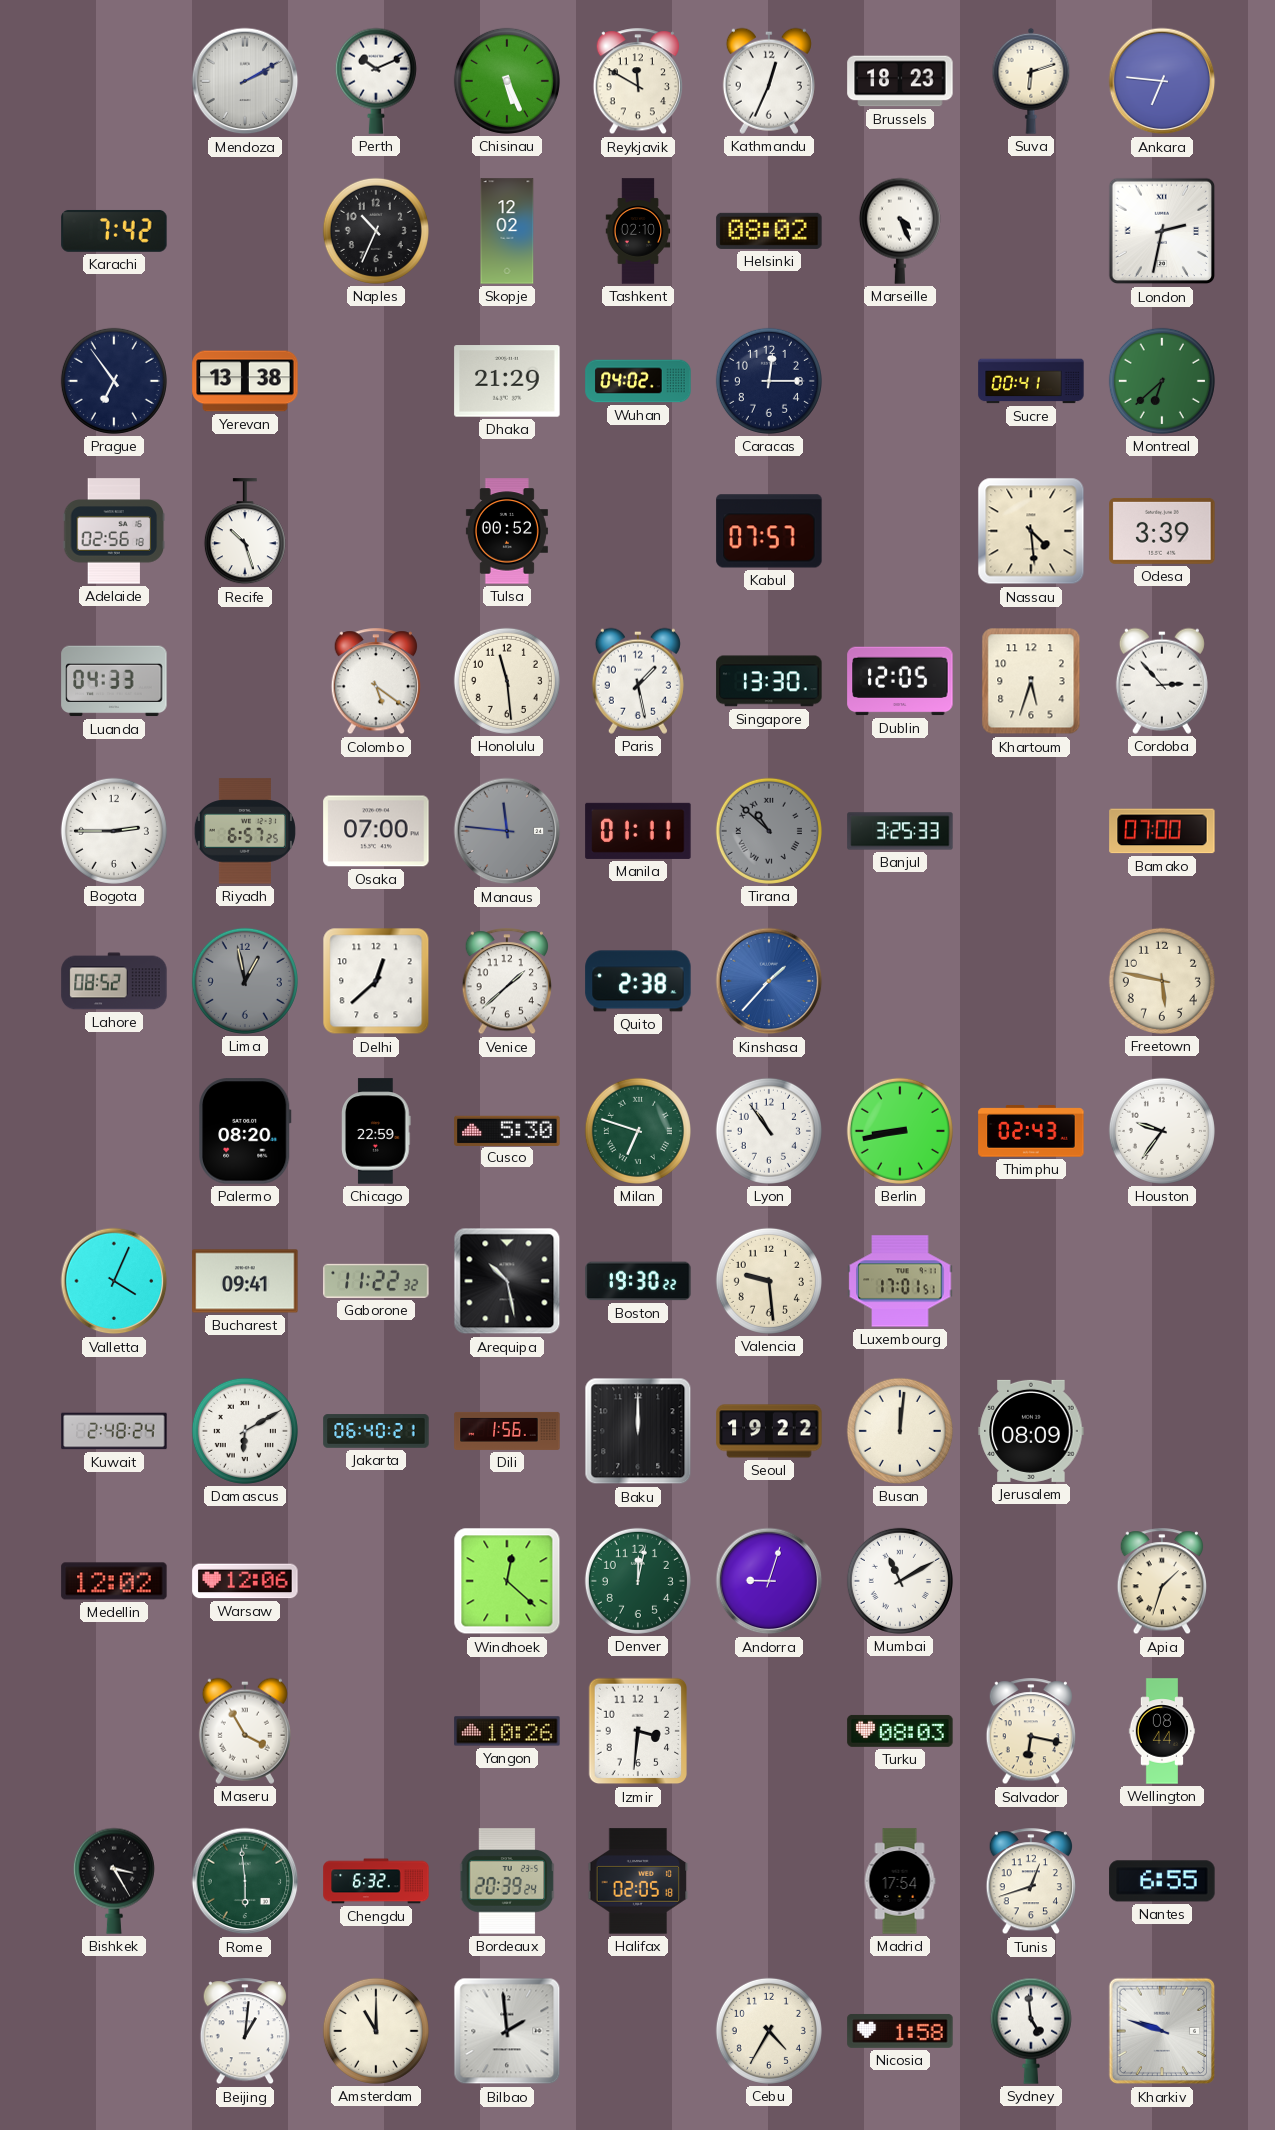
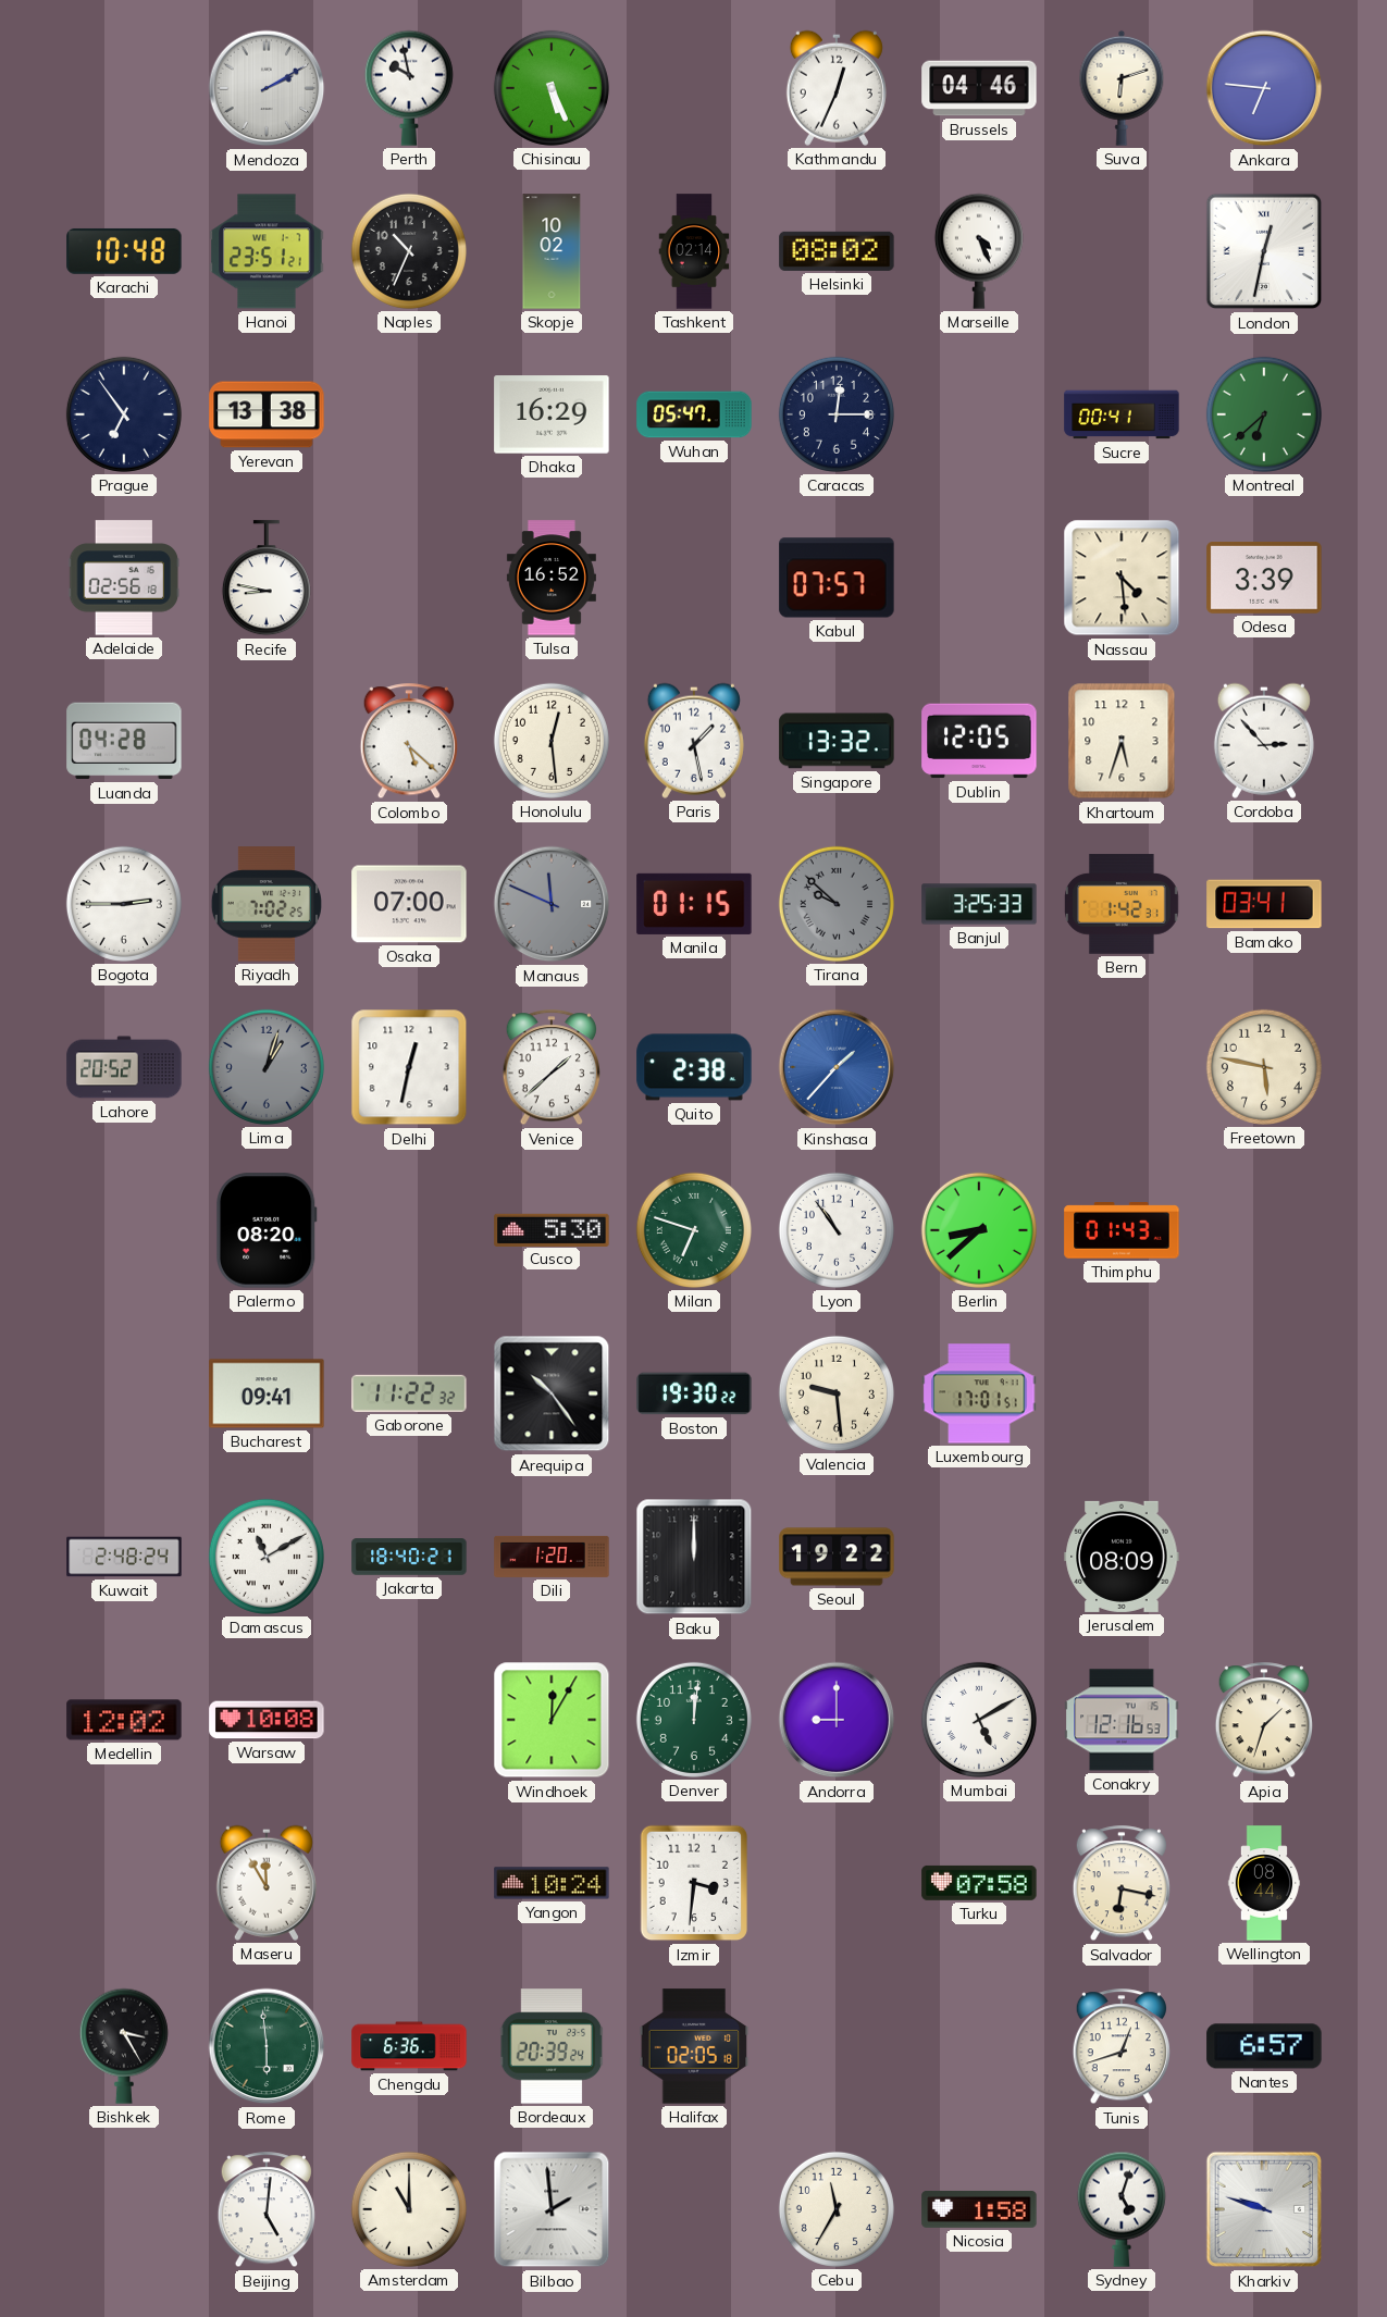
Perth: 10:11 -> 9:58 (409, 88)
Reykjavik: 11:50 -> none (637, 82)
Brussels: 18:23 -> 04:46 (979, 88)
Karachi: 7:42 -> 10:48 (124, 251)
Hanoi: none -> 23:51 (267, 251)
Skopje: 12:02 -> 10:02 (552, 251)
Tashkent: 02:10 -> 02:14 (694, 251)
London: 2:32 -> 12:32 (1264, 251)
Dhaka: 21:29 -> 16:29 (552, 414)
Wuhan: 04:02 -> 05:47 (694, 414)
Recife: 10:27 -> 8:47 (267, 579)
Tulsa: 00:52 -> 16:52 (552, 578)
Luanda: 04:33 -> 04:28 (124, 741)
Colombo: 5:21 -> 5:22 (408, 742)
Honolulu: 11:29 -> 12:29 (552, 741)
Singapore: 13:30 -> 13:32 (837, 741)
Riyadh: 6:57 -> 7:02 (267, 904)
Manaus: 11:46 -> 11:49 (552, 904)
Manila: 01:11 -> 01:15 (694, 904)
Tirana: 10:52 -> 9:52 (837, 904)
Bern: none -> 1:42 (1123, 904)
Bamako: 07:00 -> 03:41 (1264, 904)
Lahore: 08:52 -> 20:52 (124, 1067)
Lima: 12:58 -> 1:03 (267, 1067)
Delhi: 12:38 -> 12:32 (409, 1067)
Chicago: 22:59 -> none (376, 1131)
Berlin: 8:43 -> 8:38 (979, 1230)
Thimphu: 02:43 -> 01:43 (1122, 1230)
Houston: 9:36 -> none (1162, 1131)
Valletta: 4:04 -> none (114, 1281)
Arequipa: 10:28 -> 10:24 (552, 1393)
Damascus: 6:10 -> 11:10 (267, 1557)
Jakarta: 06:40 -> 18:40 (409, 1557)
Dili: 1:56 -> 1:20 (552, 1557)
Busan: 12:01 -> none (900, 1431)
Warsaw: 12:06 -> 10:08 (267, 1720)
Windhoek: 12:22 -> 12:05 (552, 1720)
Denver: 12:02 -> 12:01 (694, 1720)
Andorra: 9:03 -> 9:00 (837, 1720)
Mumbai: 11:10 -> 5:10 (979, 1720)
Conakry: none -> 12:16 (1122, 1720)
Maseru: 3:55 -> 11:55 (267, 1883)
Yangon: 10:26 -> 10:24 (552, 1883)
Turku: 08:03 -> 07:58 (979, 1883)
Chengdu: 6:32 -> 6:36 (409, 2046)
Madrid: 17:54 -> none (900, 1881)
Nantes: 6:55 -> 6:57 (1264, 2046)
Beijing: 1:01 -> 5:01 (265, 2210)
Cebu: 4:35 -> 11:35 (837, 2209)
Sydney: 4:59 -> 5:03 (1122, 2209)
